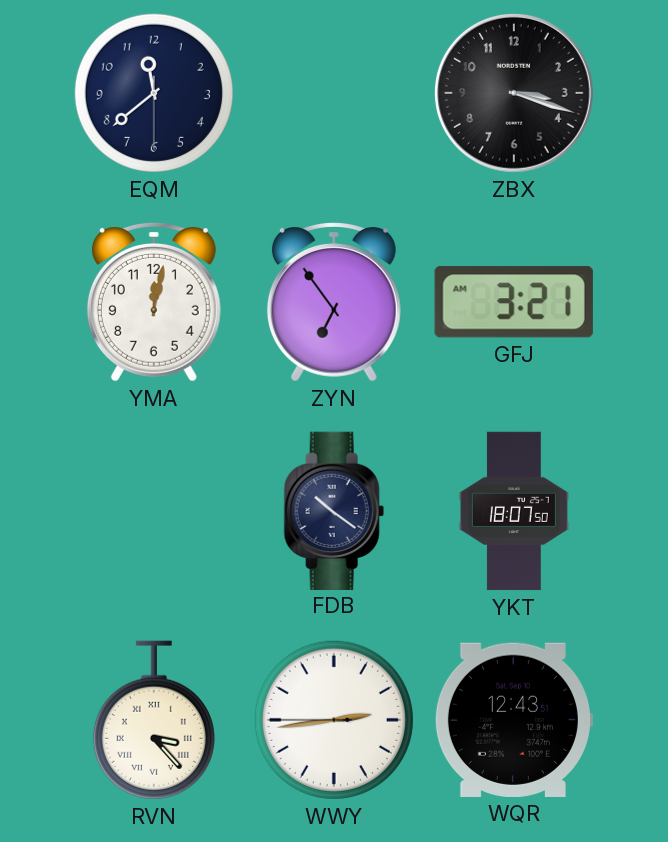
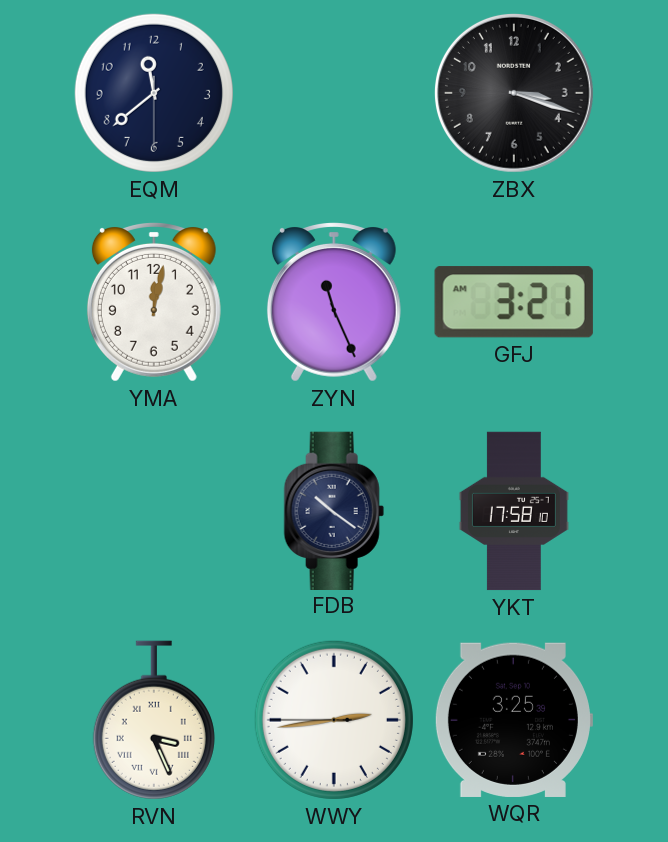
ZYN: 6:54 -> 11:26 (334, 303)
YKT: 18:07 -> 17:58 (514, 511)
RVN: 3:23 -> 3:26 (154, 720)
WQR: 12:43 -> 3:25 (513, 720)
